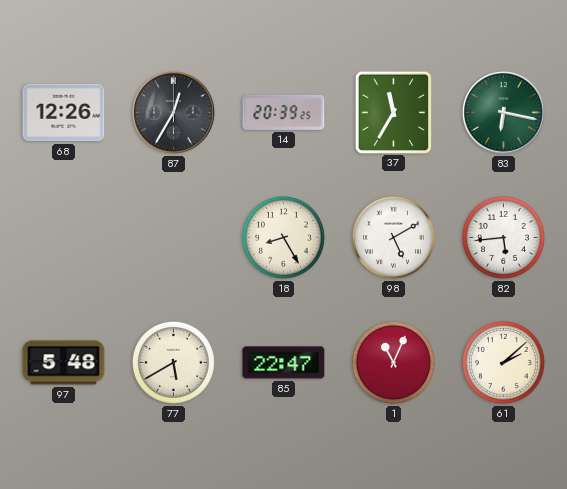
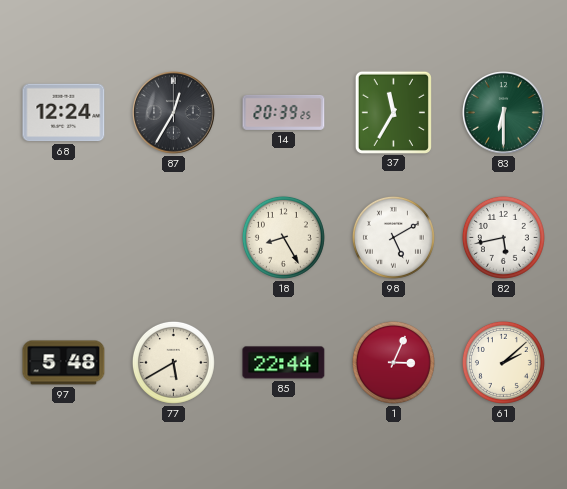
68: 12:26 -> 12:24 (64, 113)
83: 6:17 -> 6:30 (504, 113)
82: 5:44 -> 5:43 (503, 237)
85: 22:47 -> 22:44 (284, 363)
1: 11:04 -> 3:04 (393, 362)
